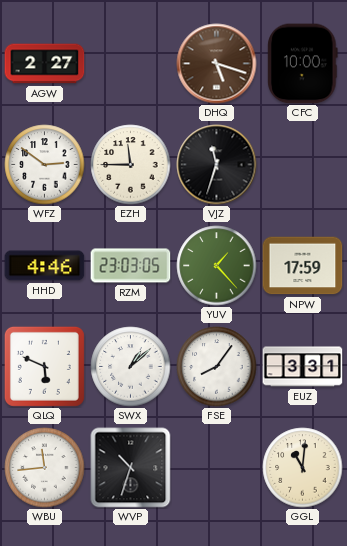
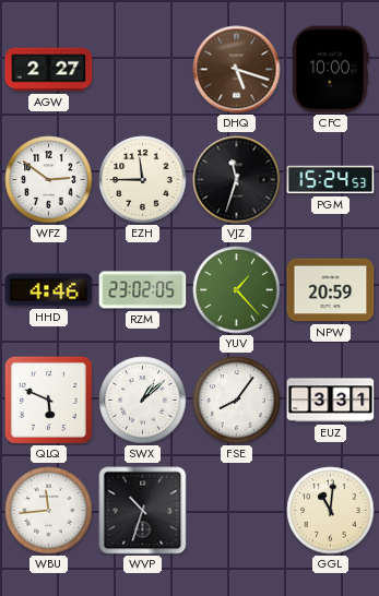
PGM: none -> 15:24 (331, 180)
RZM: 23:03 -> 23:02 (143, 290)
NPW: 17:59 -> 20:59 (331, 290)
